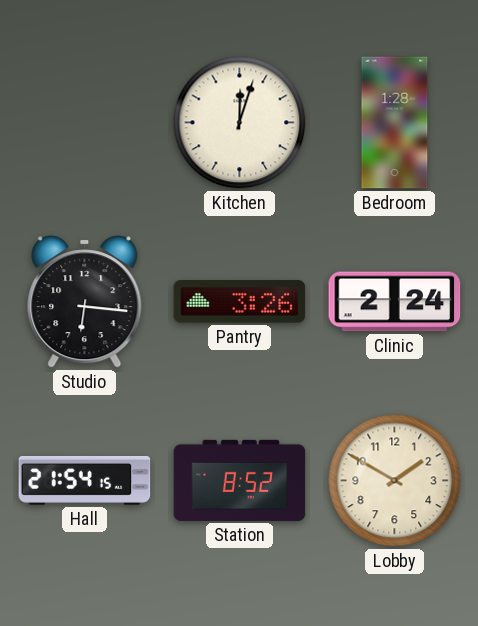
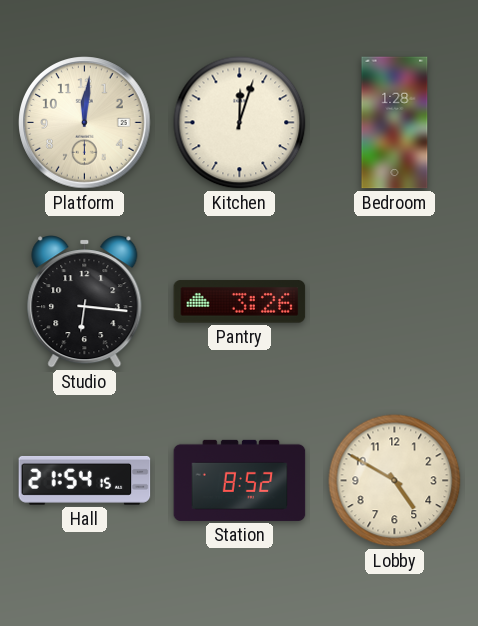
Platform: none -> 12:01 (85, 123)
Clinic: 2:24 -> none (395, 302)
Lobby: 1:50 -> 4:50 (395, 481)
